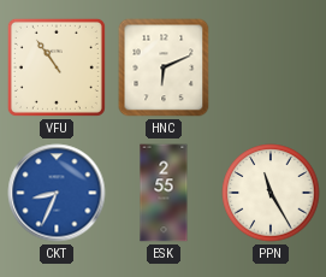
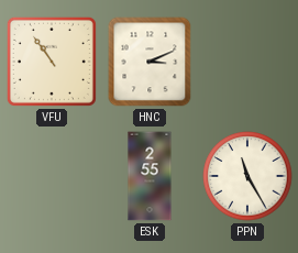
HNC: 6:11 -> 3:11 (150, 62)
CKT: 8:34 -> none (57, 193)
